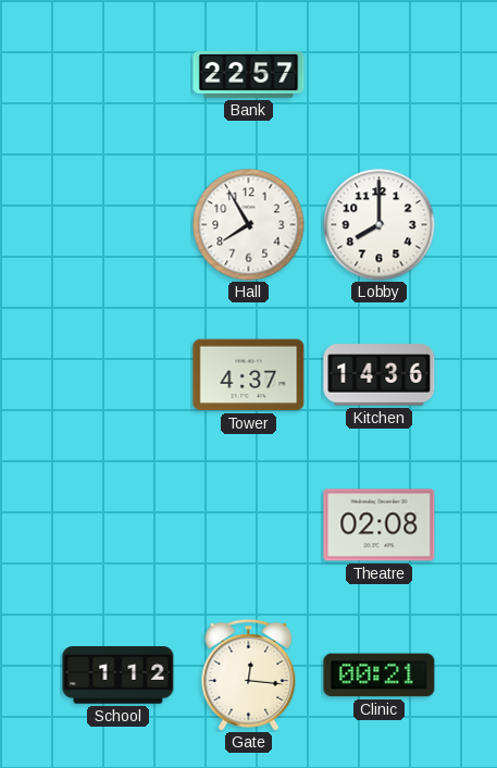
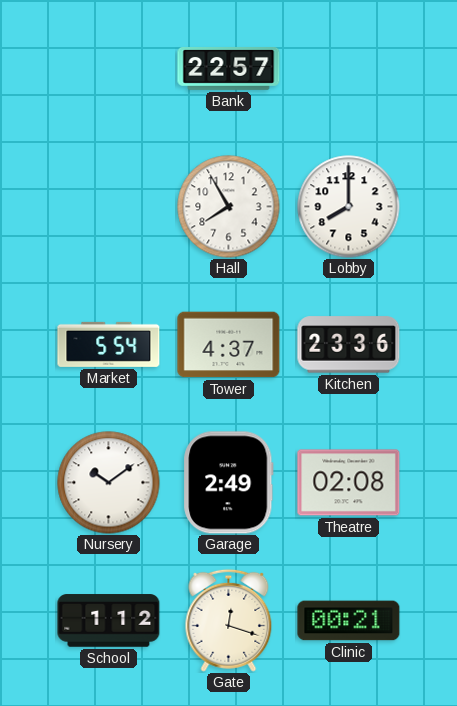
Market: none -> 5:54 (109, 344)
Kitchen: 14:36 -> 23:36 (349, 345)
Nursery: none -> 10:09 (109, 483)
Garage: none -> 2:49 (229, 483)
Gate: 12:16 -> 12:18 (229, 620)
